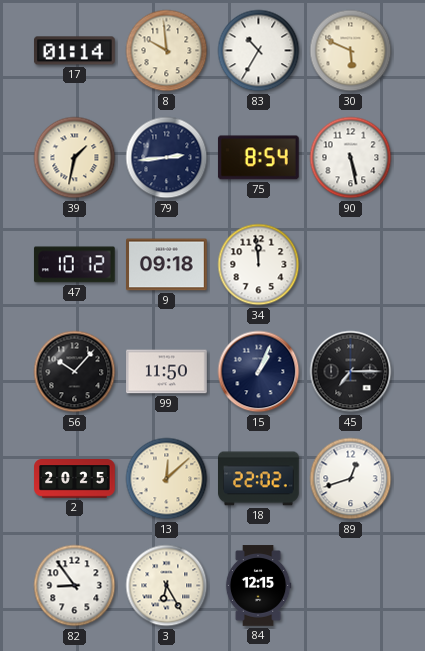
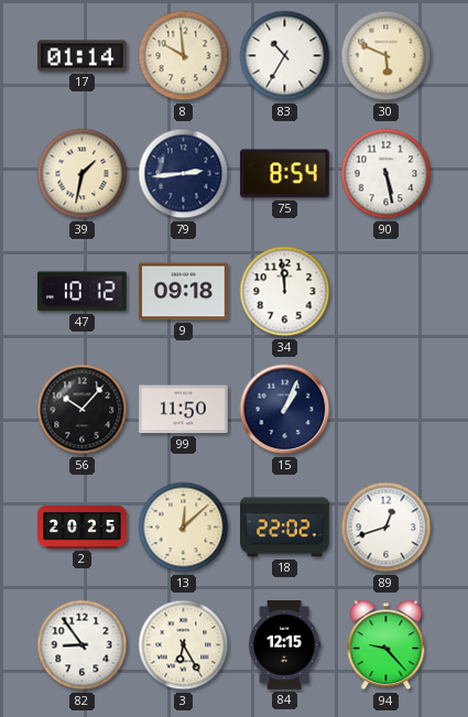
45: 7:15 -> none (351, 372)
94: none -> 9:23 (387, 645)
